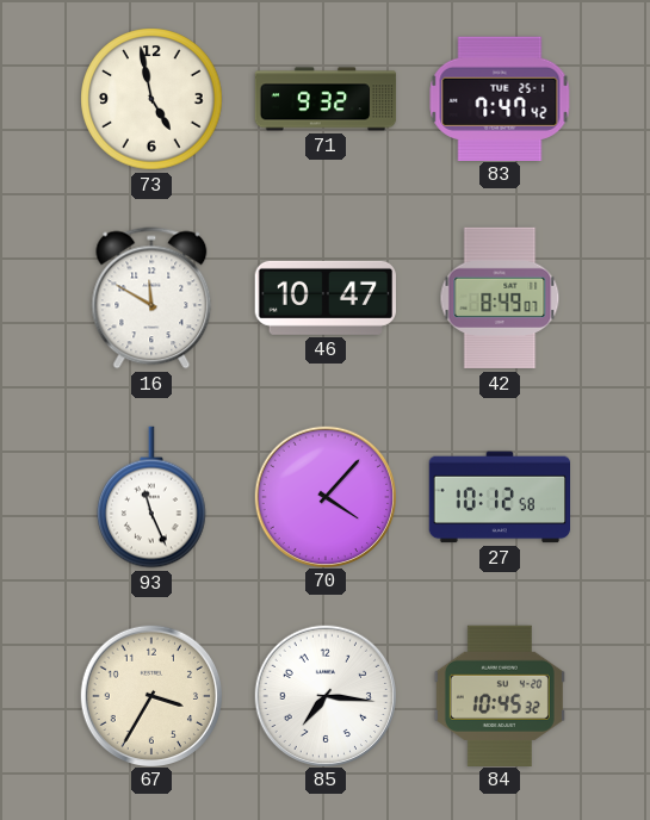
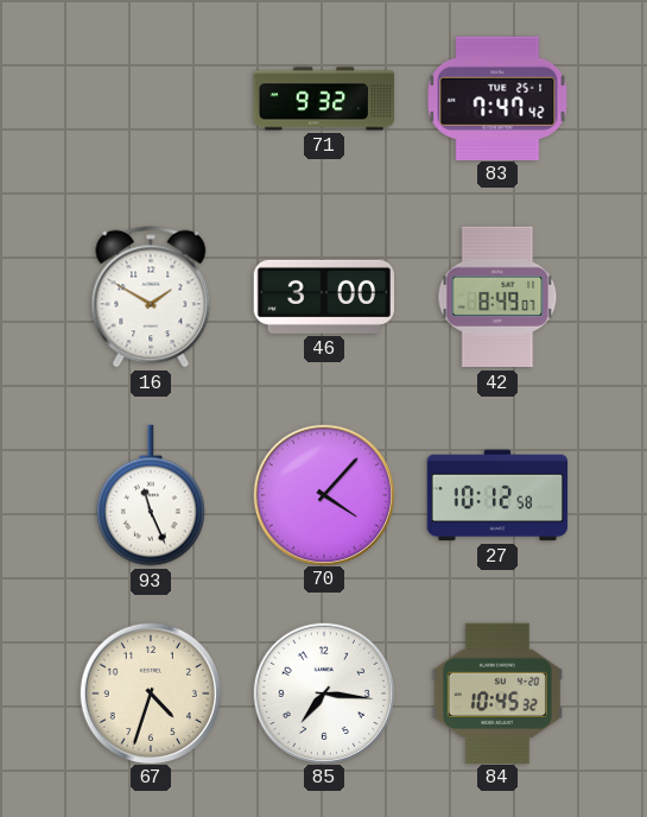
73: 4:58 -> none (151, 99)
16: 11:50 -> 1:50 (151, 297)
46: 10:47 -> 3:00 (323, 297)
67: 3:35 -> 4:33 (150, 692)
